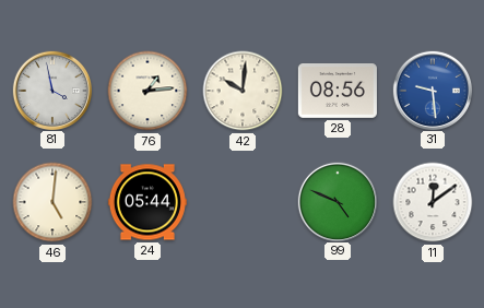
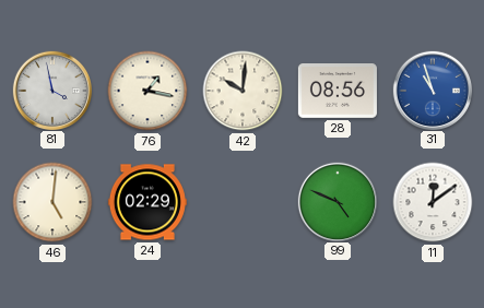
76: 1:14 -> 1:17 (147, 91)
31: 9:29 -> 10:57 (432, 90)
24: 05:44 -> 02:29 (147, 202)
